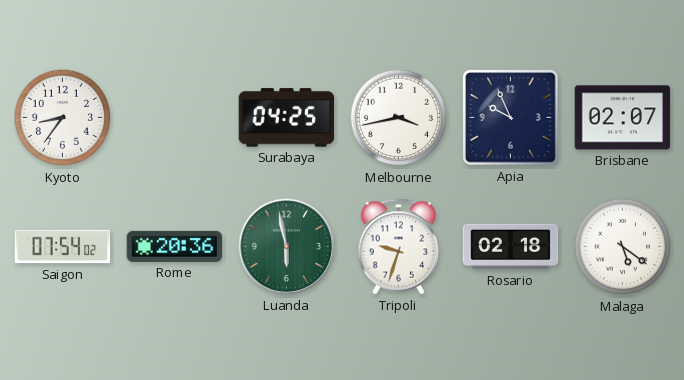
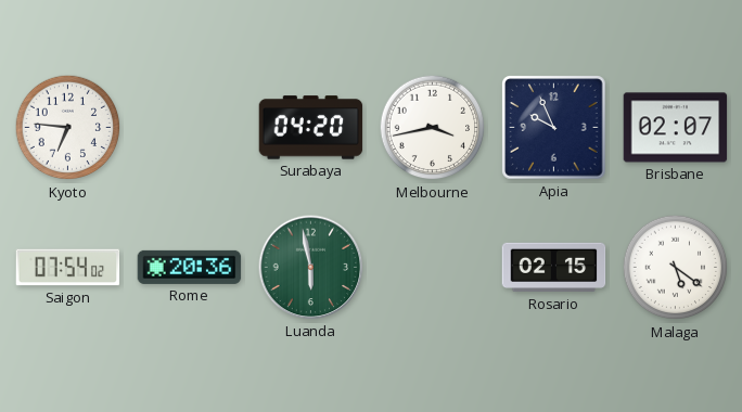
Kyoto: 8:36 -> 6:46 (68, 128)
Surabaya: 04:25 -> 04:20 (311, 128)
Tripoli: 9:33 -> none (399, 247)
Rosario: 02:18 -> 02:15 (554, 268)
